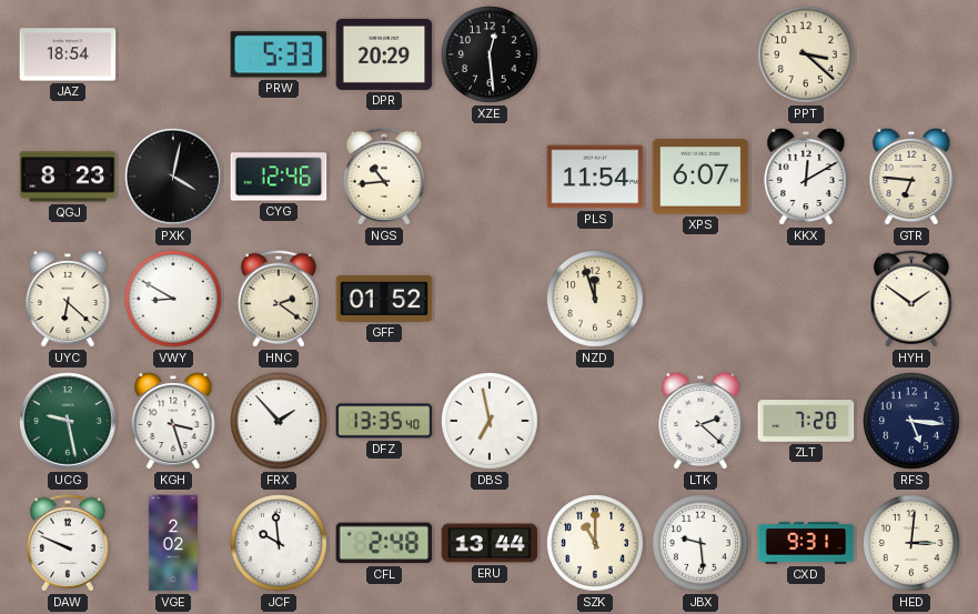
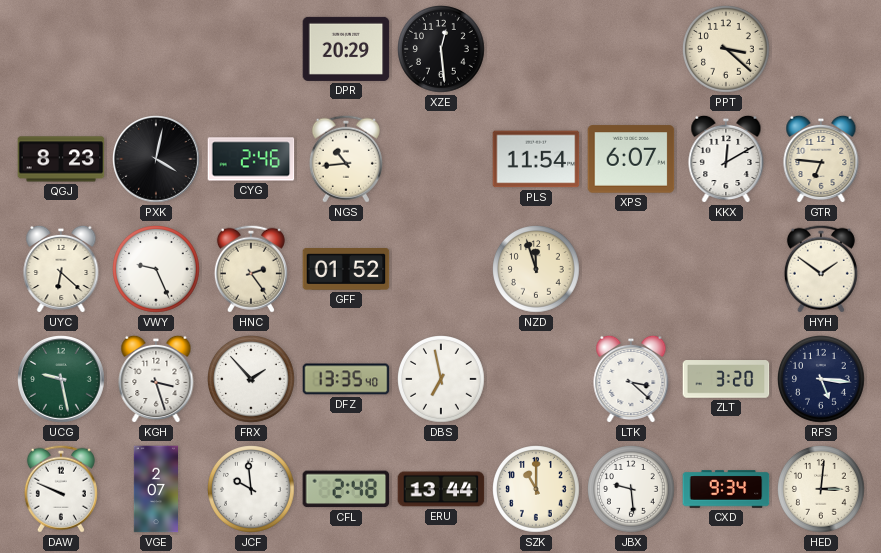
JAZ: 18:54 -> none (68, 54)
PRW: 5:33 -> none (279, 54)
CYG: 12:46 -> 2:46 (251, 159)
VWY: 8:50 -> 9:26 (157, 270)
HNC: 2:21 -> 2:24 (251, 269)
LTK: 2:22 -> 3:22 (631, 379)
ZLT: 7:20 -> 3:20 (726, 379)
VGE: 2:02 -> 2:07 (156, 489)
CXD: 9:31 -> 9:34 (726, 489)
